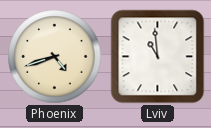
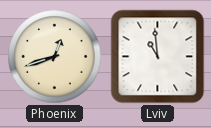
Phoenix: 4:42 -> 12:42 (55, 57)
